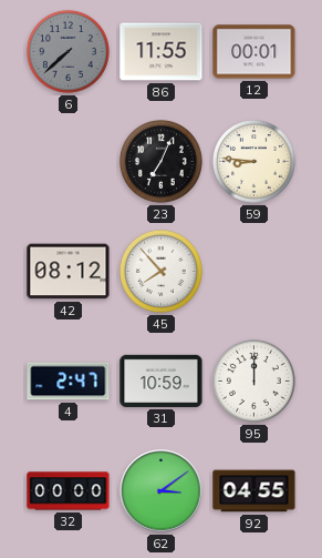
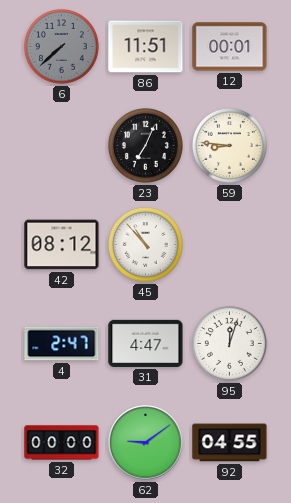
86: 11:55 -> 11:51 (146, 47)
45: 7:53 -> 10:53 (145, 244)
31: 10:59 -> 4:47 (146, 343)
95: 12:00 -> 12:03 (229, 343)
62: 3:09 -> 9:09 (146, 443)
